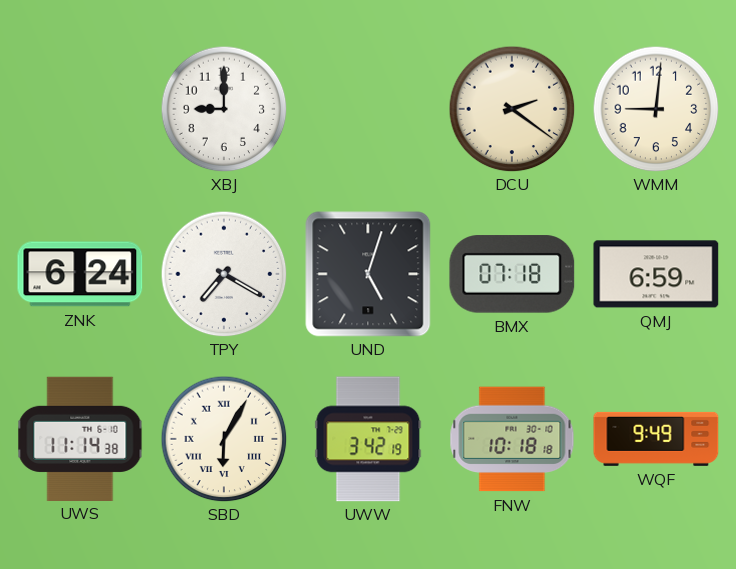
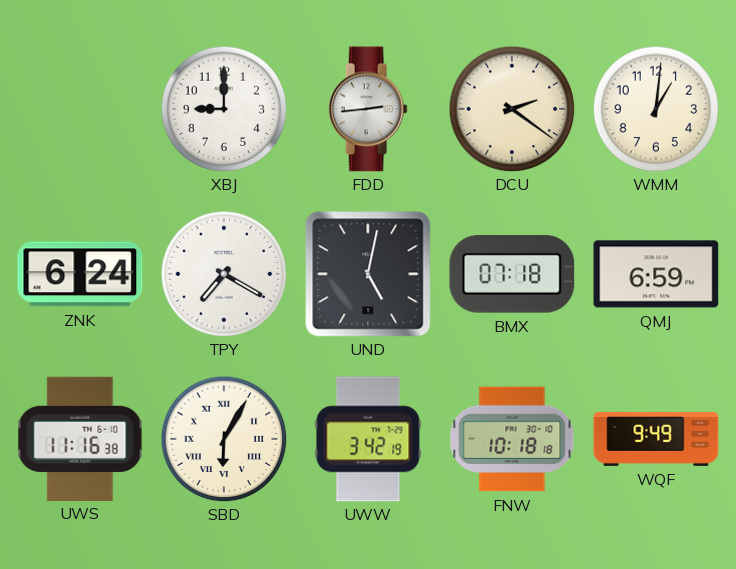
FDD: none -> 2:44 (368, 109)
WMM: 9:01 -> 1:01 (656, 109)
UND: 5:03 -> 5:02 (368, 274)
UWS: 11:14 -> 11:16 (80, 438)
